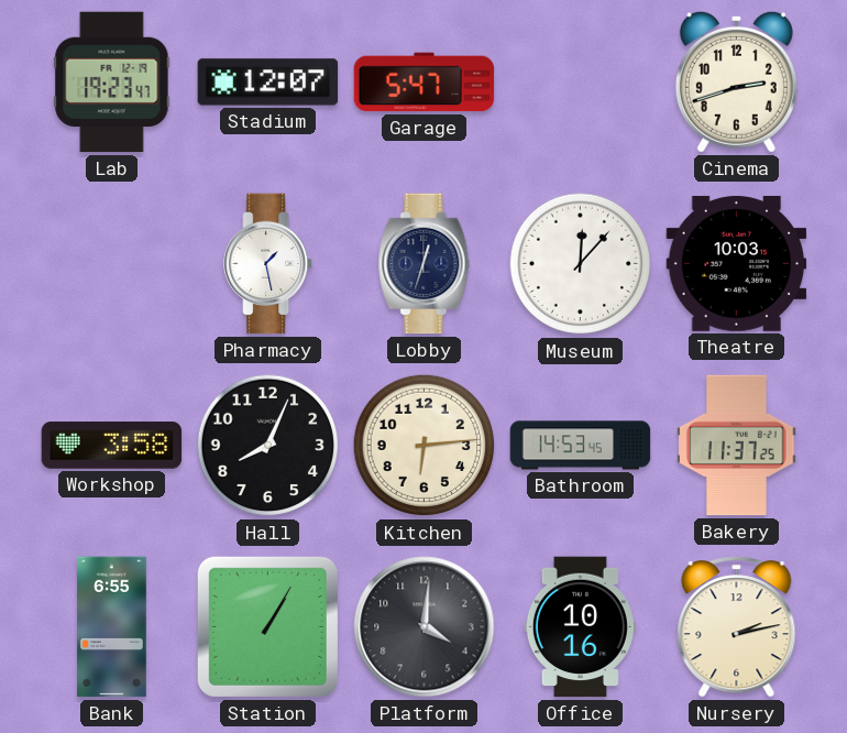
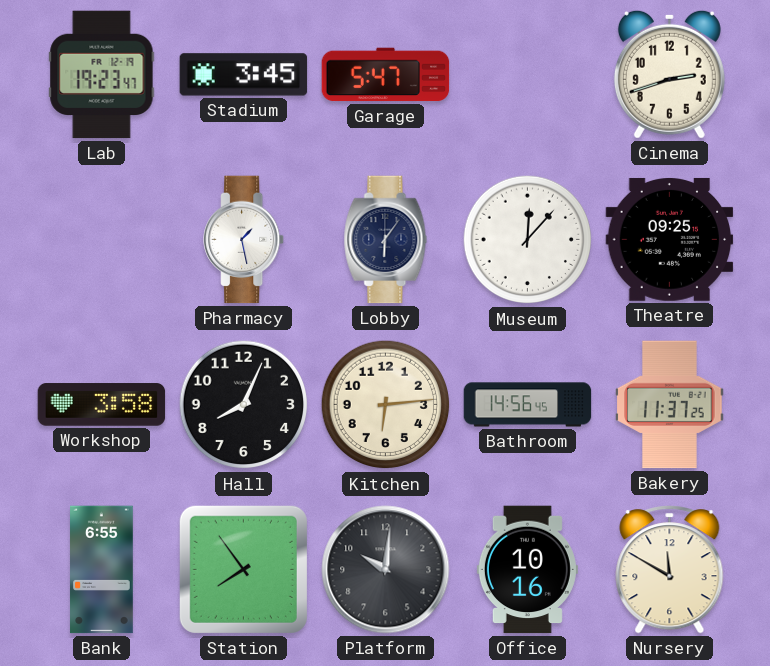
Stadium: 12:07 -> 3:45 (244, 75)
Lobby: 12:33 -> 6:06 (386, 240)
Theatre: 10:03 -> 09:25 (670, 239)
Bathroom: 14:53 -> 14:56 (528, 405)
Station: 1:05 -> 7:54 (243, 569)
Platform: 4:01 -> 10:01 (386, 570)
Nursery: 2:13 -> 11:50 (670, 570)
